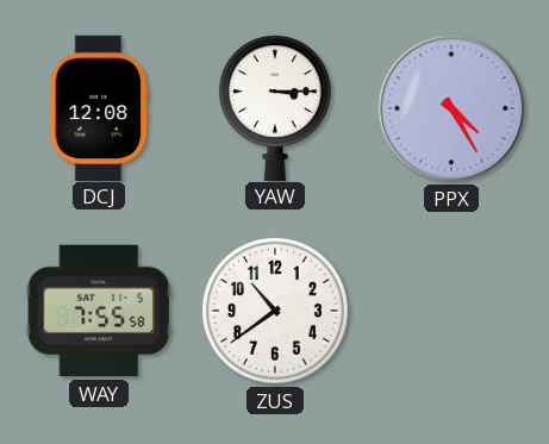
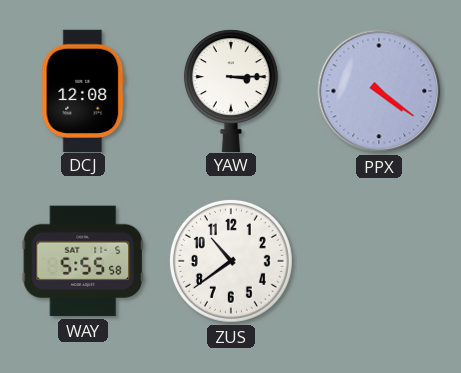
PPX: 4:25 -> 4:21 (379, 91)
WAY: 7:55 -> 5:55 (83, 261)
